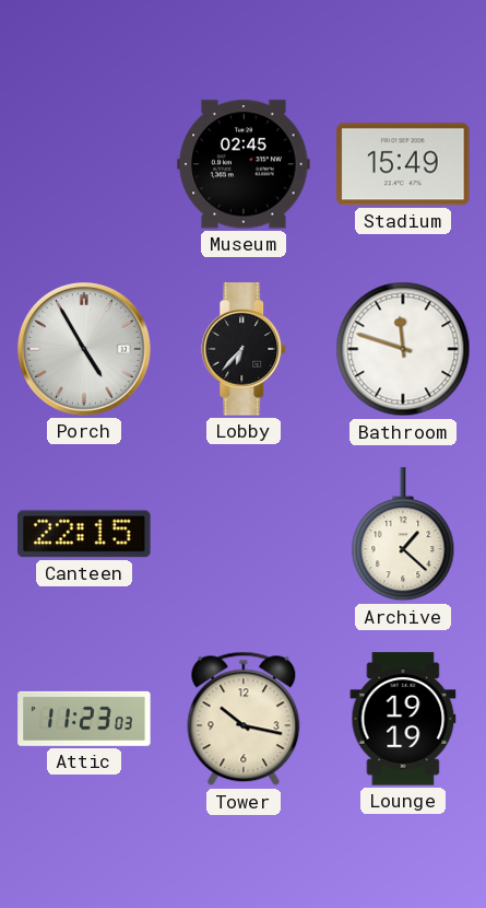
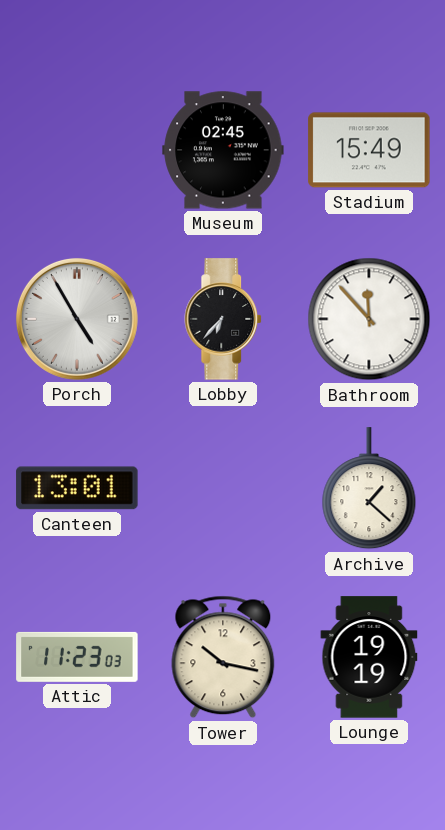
Bathroom: 11:48 -> 11:53 (369, 319)
Canteen: 22:15 -> 13:01 (77, 488)
